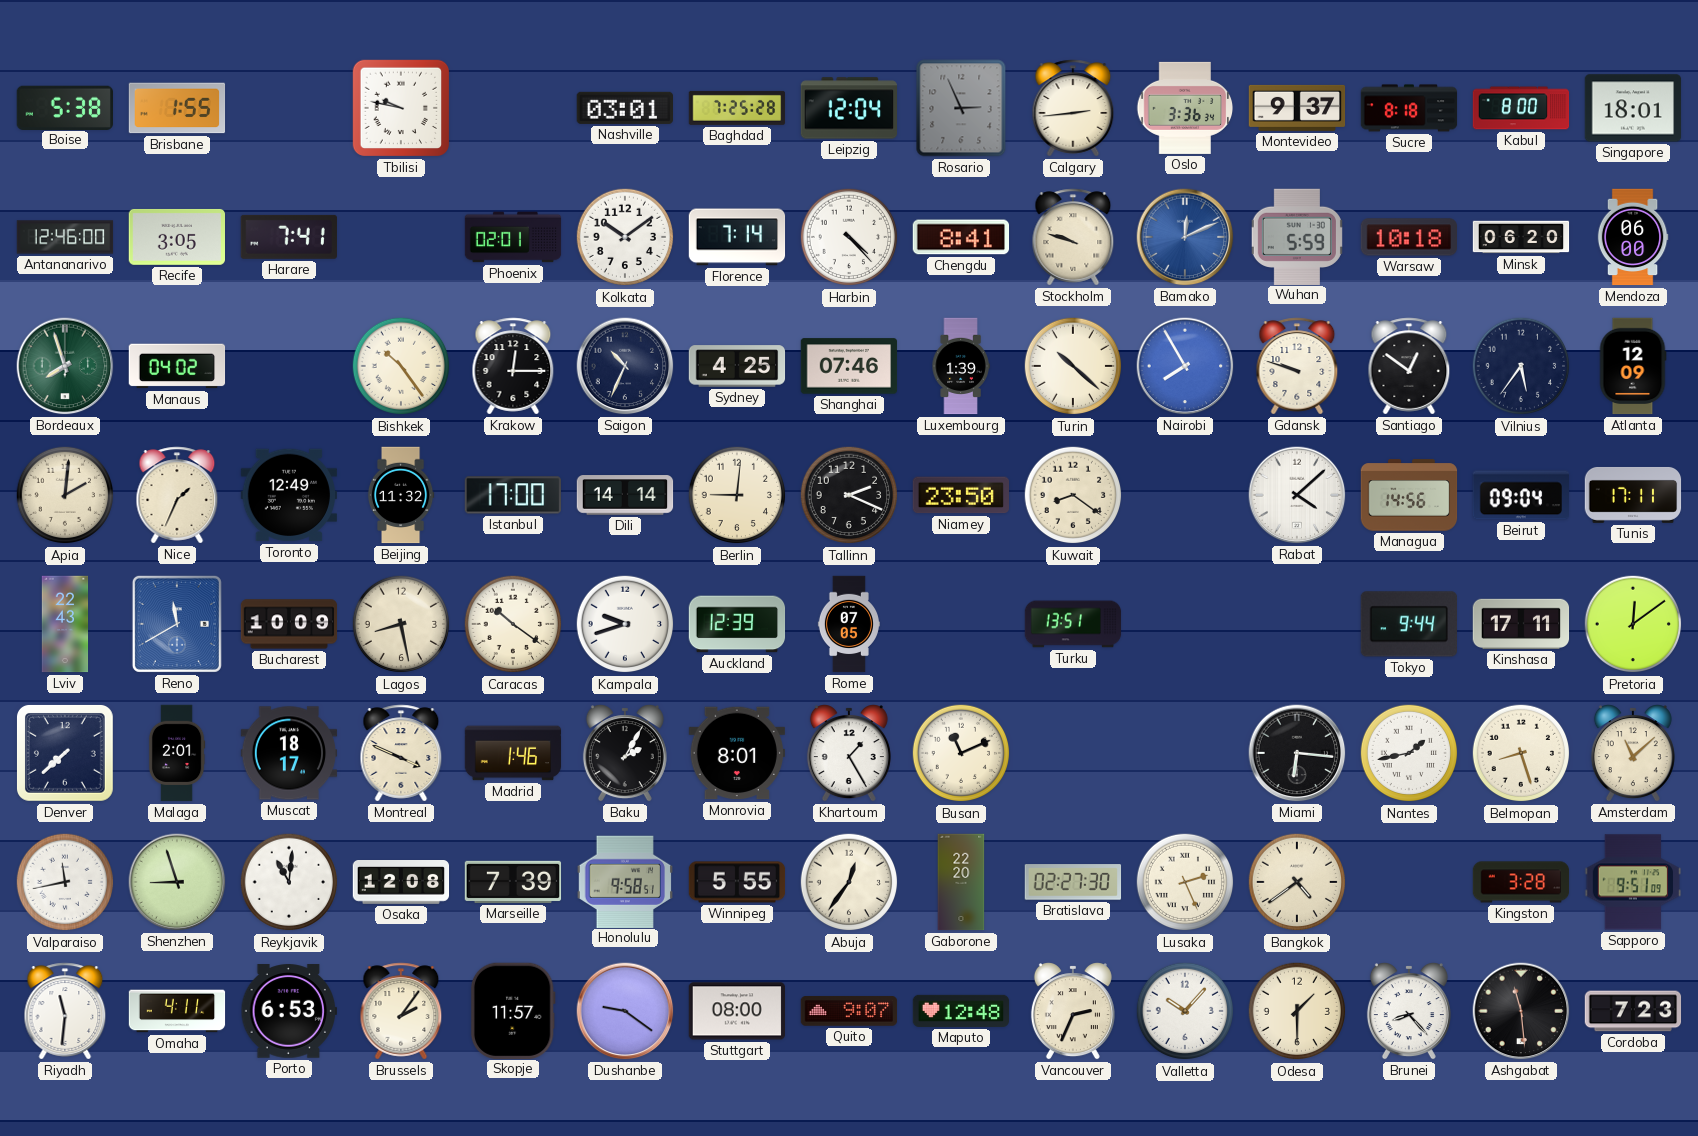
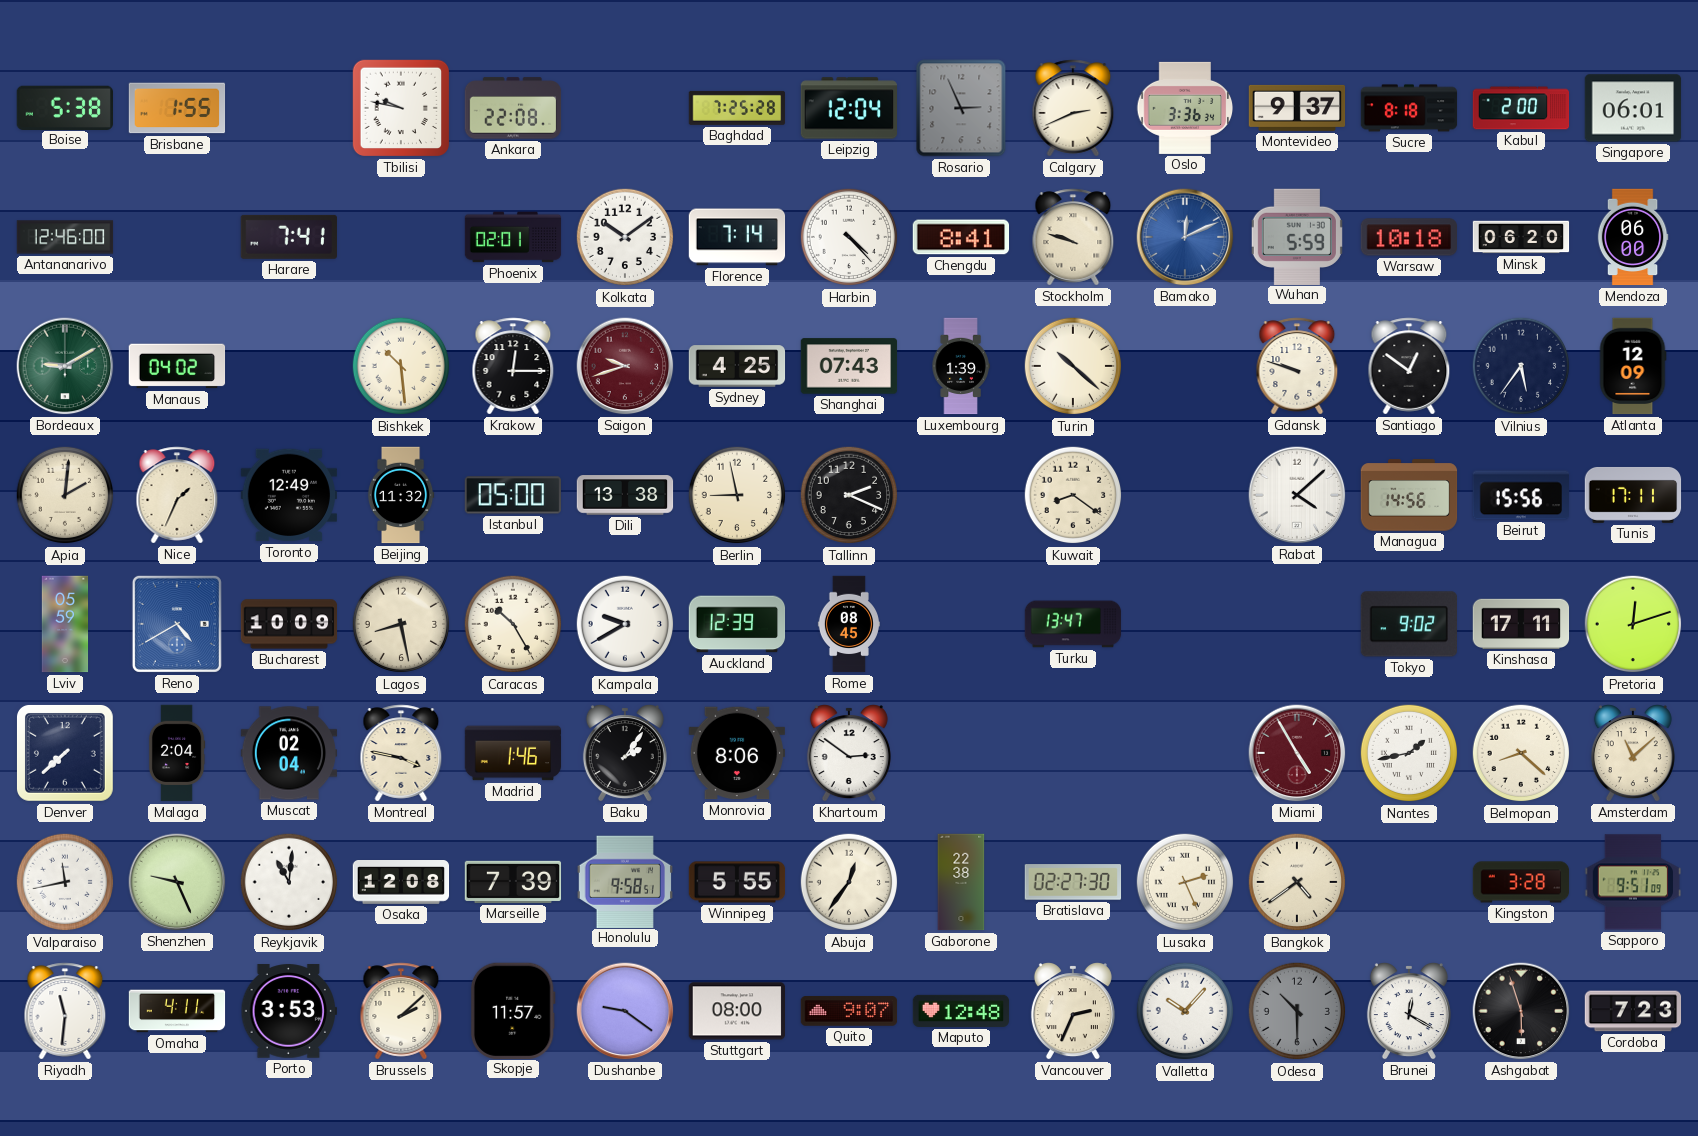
Ankara: none -> 22:08 (513, 108)
Nashville: 03:01 -> none (624, 108)
Calgary: 2:44 -> 2:41 (1073, 108)
Kabul: 8:00 -> 2:00 (1521, 108)
Singapore: 18:01 -> 06:01 (1633, 108)
Recife: 3:05 -> none (177, 237)
Bordeaux: 7:57 -> 9:10 (65, 366)
Bishkek: 10:24 -> 10:29 (401, 366)
Saigon: 10:34 -> 9:42 (625, 366)
Saigon dial: navy -> burgundy (625, 366)
Shanghai: 07:46 -> 07:43 (849, 366)
Nairobi: 7:55 -> none (1185, 366)
Istanbul: 17:00 -> 05:00 (512, 495)
Dili: 14:14 -> 13:38 (625, 495)
Berlin: 9:01 -> 8:58 (737, 495)
Niamey: 23:50 -> none (960, 495)
Beirut: 09:04 -> 15:56 (1520, 495)
Lviv: 22:43 -> 05:59 (65, 624)
Reno: 11:40 -> 4:40 (177, 624)
Caracas: 10:21 -> 10:25 (513, 624)
Kampala: 9:42 -> 9:40 (625, 624)
Rome: 07:05 -> 08:45 (849, 624)
Turku: 13:51 -> 13:47 (1073, 624)
Tokyo: 9:44 -> 9:02 (1408, 624)
Pretoria: 12:09 -> 12:12 (1633, 624)
Malaga: 2:01 -> 2:04 (177, 753)
Muscat: 18:17 -> 02:04 (289, 753)
Montreal: 3:49 -> 3:47 (401, 753)
Baku: 2:05 -> 2:06 (625, 753)
Monrovia: 8:01 -> 8:06 (736, 753)
Khartoum: 1:25 -> 2:51 (849, 753)
Busan: 11:11 -> none (961, 753)
Miami: 6:16 -> 4:55 (1297, 753)
Miami dial: black -> burgundy (1297, 753)
Belmopan: 8:27 -> 8:22 (1521, 753)
Shenzhen: 8:57 -> 9:26 (177, 882)
Gaborone: 22:20 -> 22:38 (961, 882)
Porto: 6:53 -> 3:53 (289, 1011)
Brussels: 2:06 -> 2:08 (401, 1011)
Odesa: 1:30 -> 10:30 (1297, 1011)
Odesa dial: cream -> grey (1297, 1011)
Brunei: 8:23 -> 12:20 (1409, 1011)
Ashgabat: 11:29 -> 5:57 (1521, 1011)
